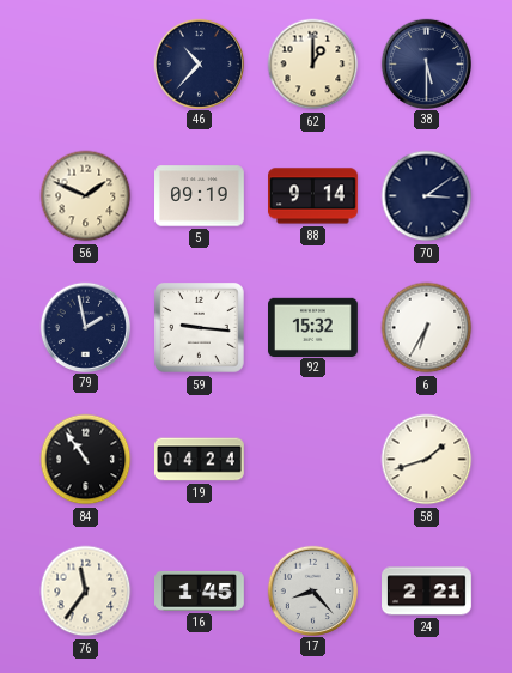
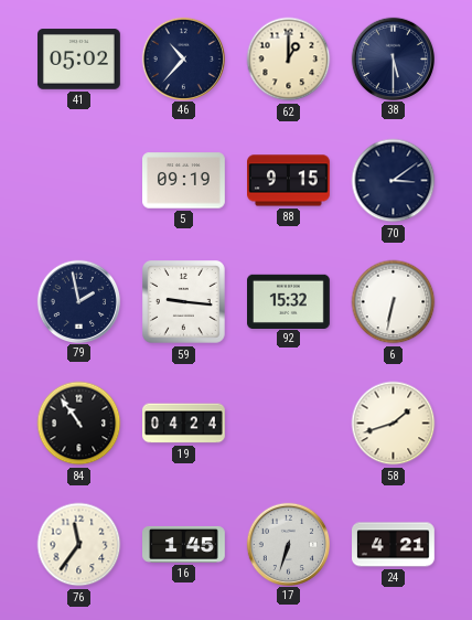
41: none -> 05:02 (79, 60)
56: 1:49 -> none (86, 196)
88: 9:14 -> 9:15 (289, 181)
6: 6:35 -> 6:32 (394, 302)
17: 8:23 -> 6:33 (288, 544)
24: 2:21 -> 4:21 (394, 545)
